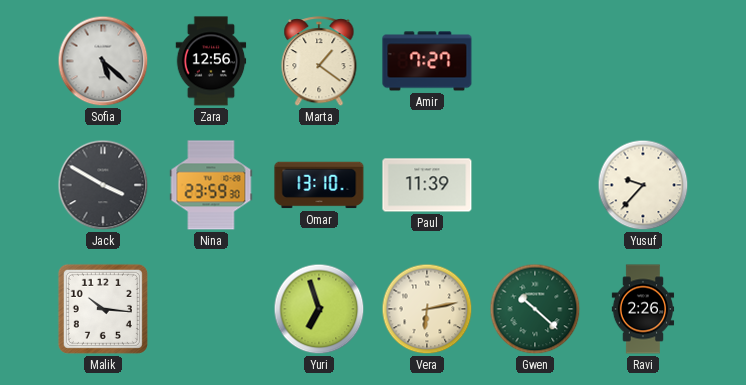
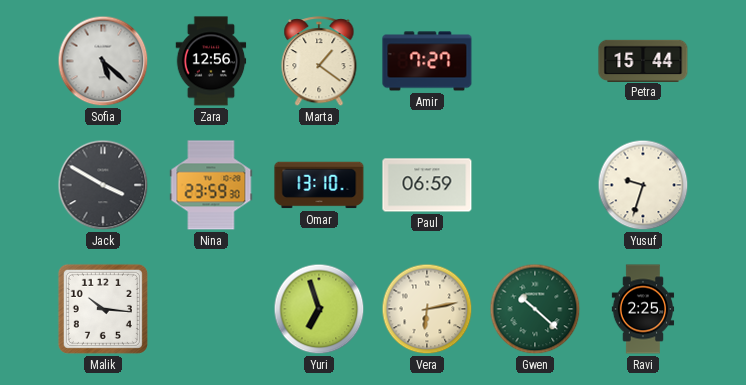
Petra: none -> 15:44 (643, 60)
Paul: 11:39 -> 06:59 (427, 185)
Yusuf: 9:37 -> 9:33 (643, 185)
Ravi: 2:26 -> 2:25 (643, 309)
